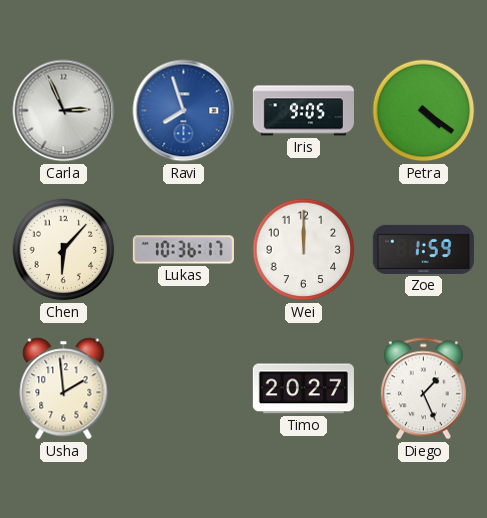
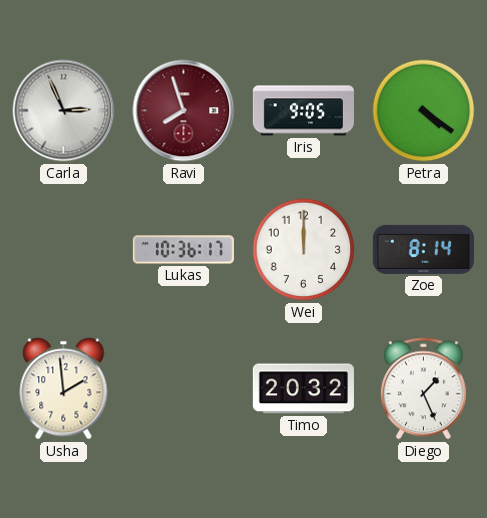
Ravi dial: blue -> burgundy (184, 111)
Chen: 6:07 -> none (64, 250)
Zoe: 1:59 -> 8:14 (423, 249)
Timo: 20:27 -> 20:32 (303, 389)
